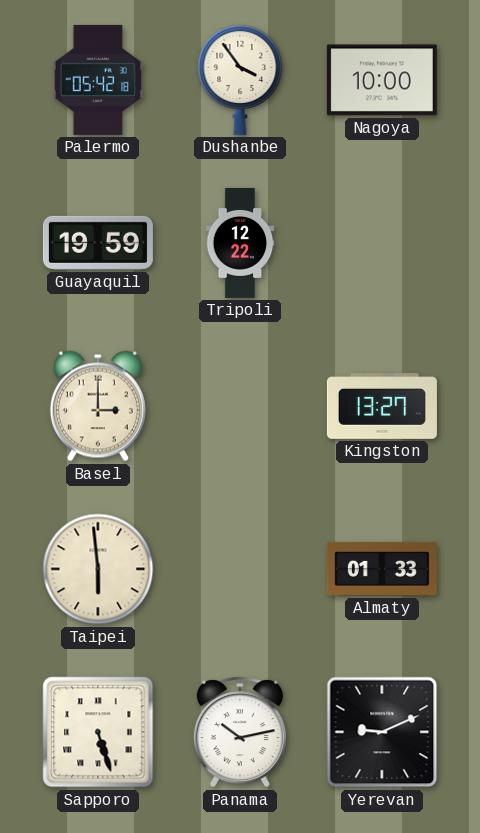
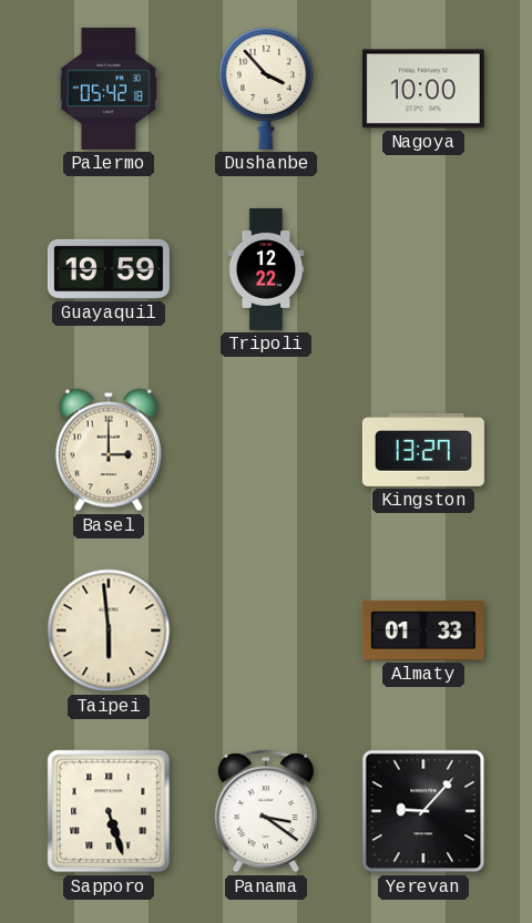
Dushanbe: 3:54 -> 3:53 (266, 89)
Panama: 10:13 -> 3:21 (266, 811)
Yerevan: 9:11 -> 9:07 (423, 811)
